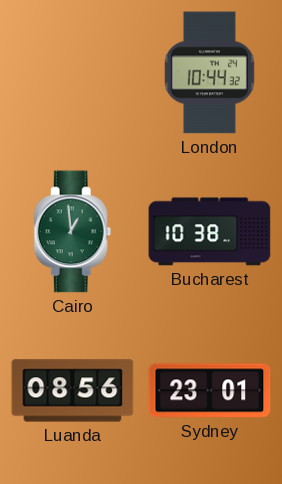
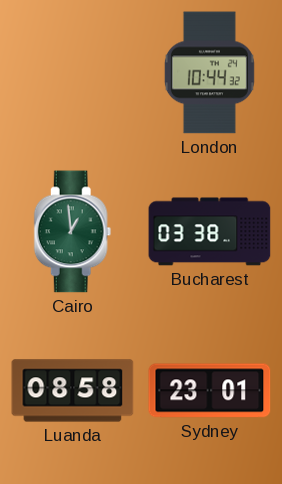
Bucharest: 10:38 -> 03:38 (210, 232)
Luanda: 08:56 -> 08:58 (73, 391)
